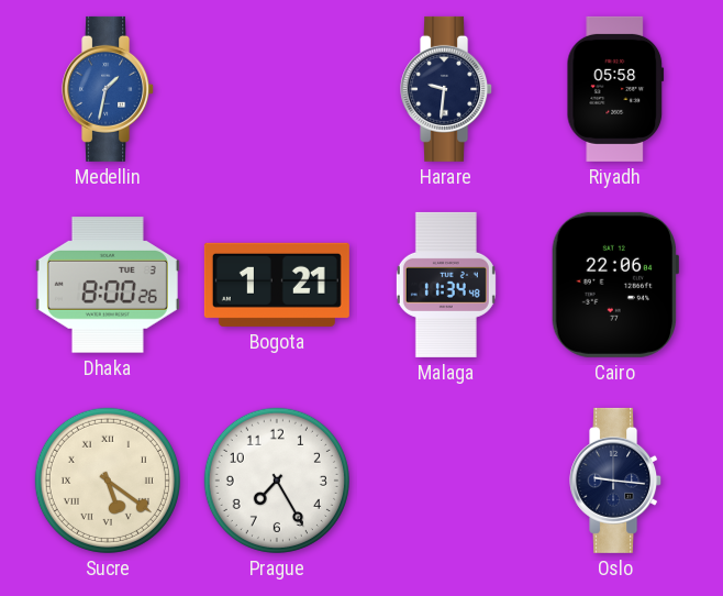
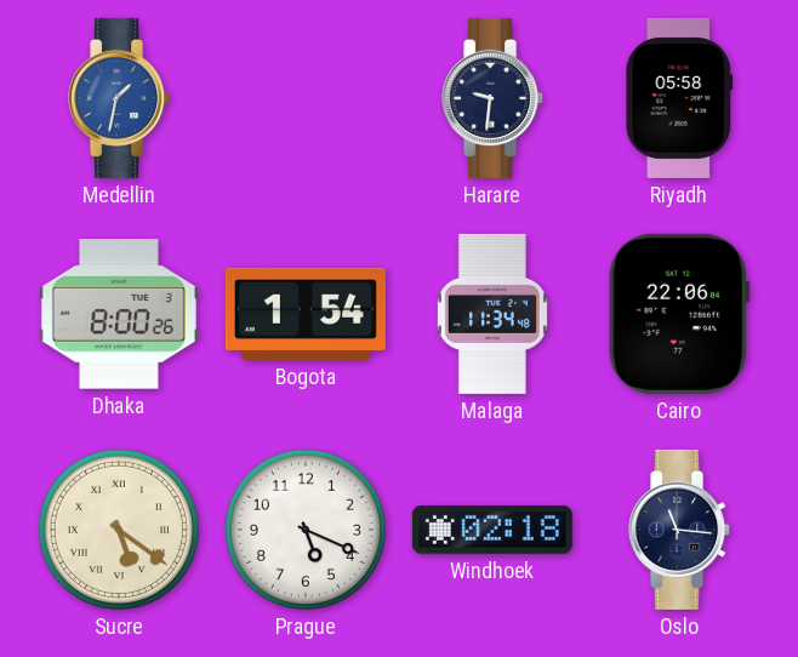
Bogota: 1:21 -> 1:54 (306, 314)
Prague: 7:25 -> 5:19 (306, 530)
Windhoek: none -> 02:18 (492, 530)
Oslo: 9:16 -> 11:16 (680, 530)
